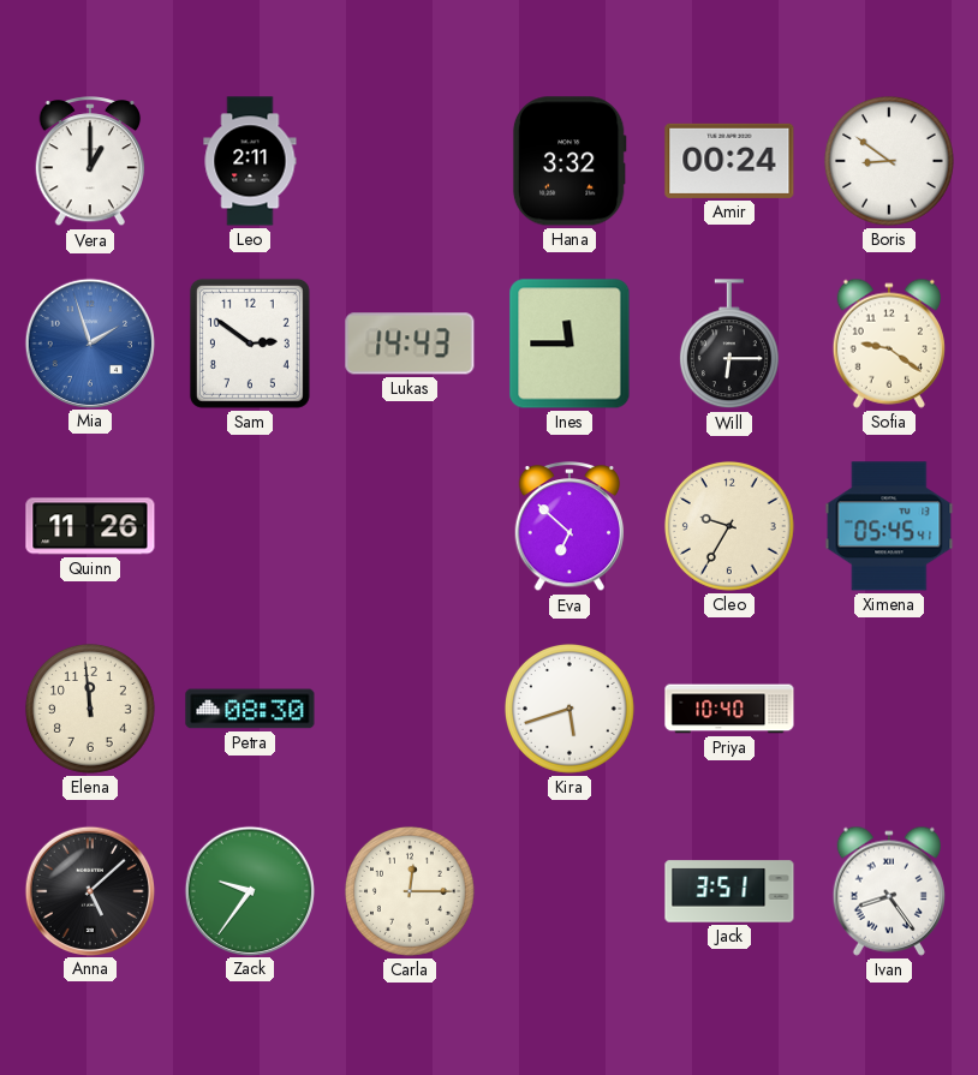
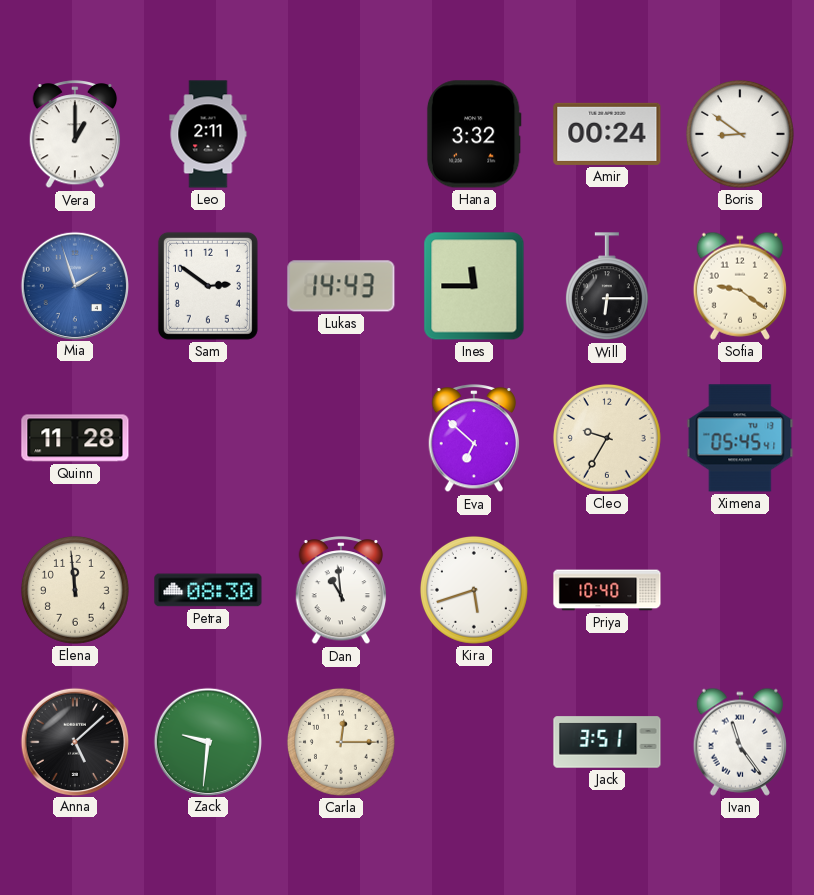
Quinn: 11:26 -> 11:28 (75, 438)
Dan: none -> 10:59 (341, 591)
Zack: 9:36 -> 9:31 (207, 741)
Ivan: 8:24 -> 11:24 (740, 742)
